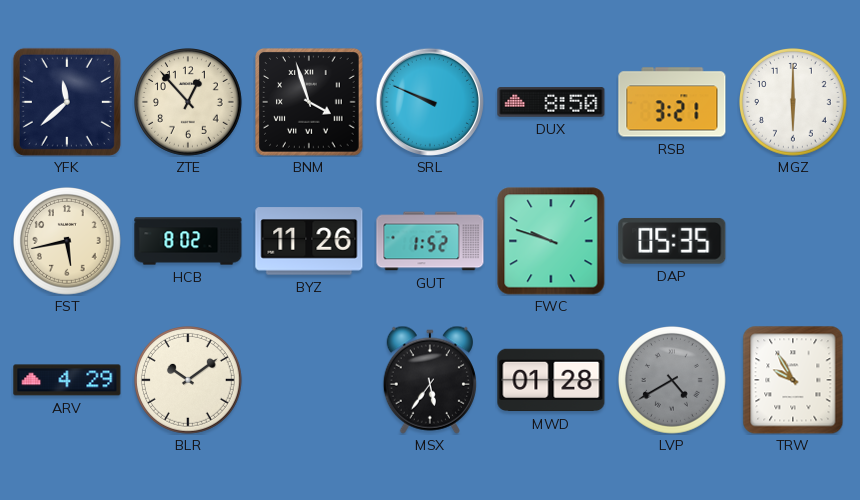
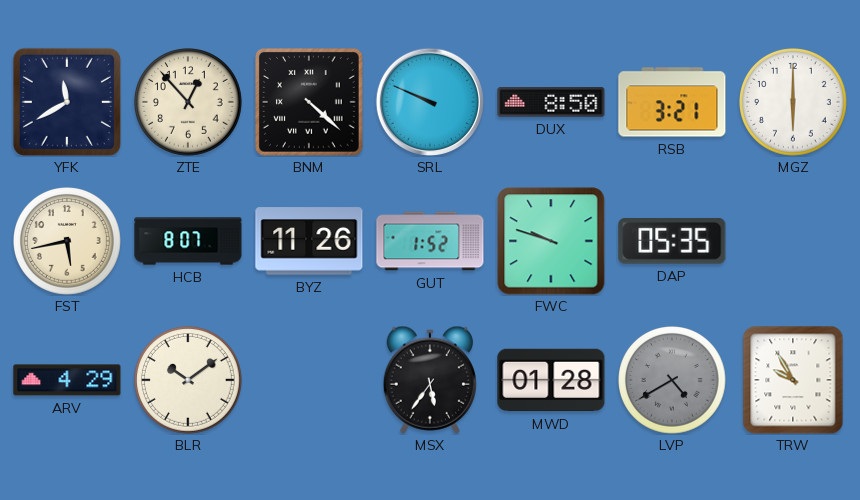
YFK: 11:38 -> 11:40 (67, 102)
BNM: 3:57 -> 4:22 (309, 102)
HCB: 8:02 -> 8:07 (188, 241)
